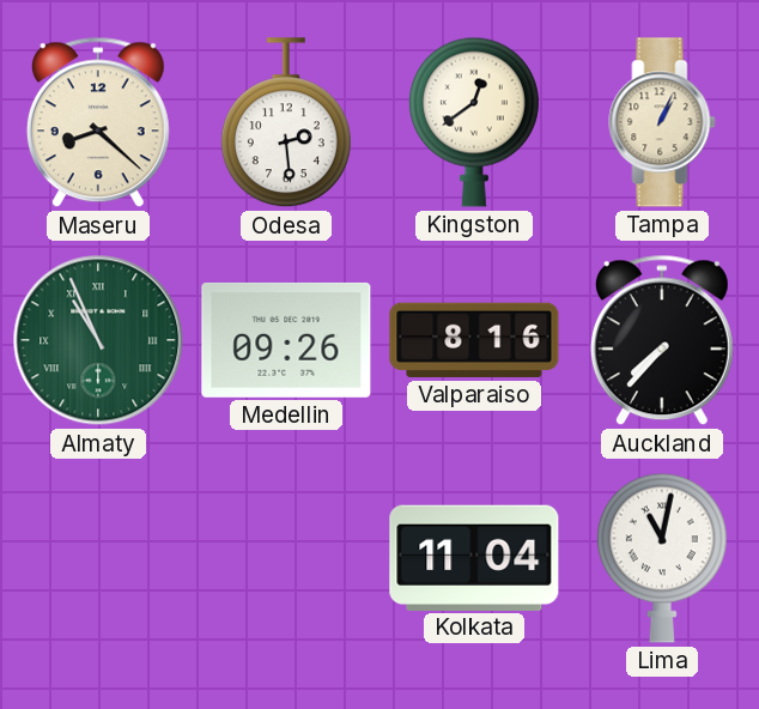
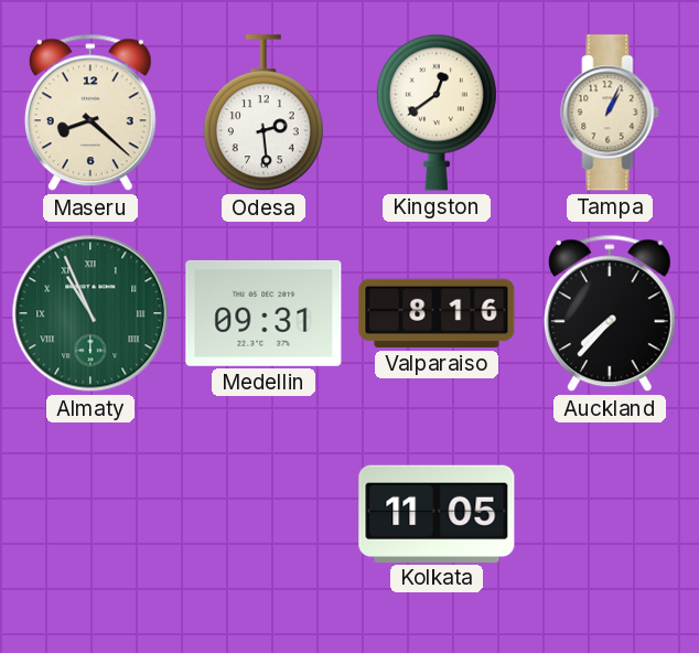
Medellin: 09:26 -> 09:31 (264, 313)
Kolkata: 11:04 -> 11:05 (437, 513)
Lima: 11:02 -> none (662, 558)
